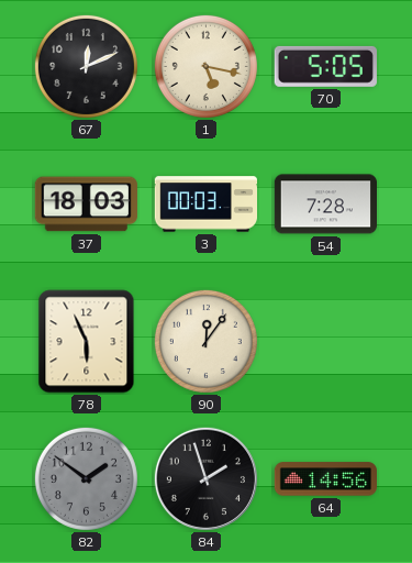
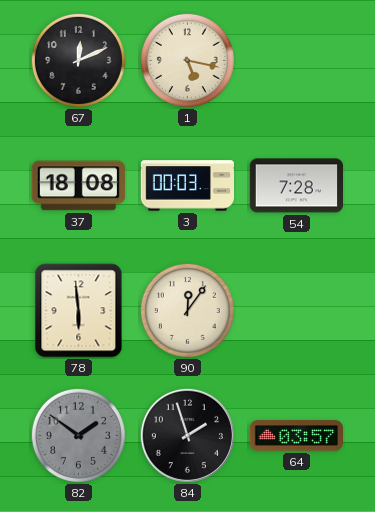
70: 5:05 -> none (325, 66)
37: 18:03 -> 18:08 (78, 186)
78: 5:56 -> 5:59 (79, 311)
64: 14:56 -> 03:57 (296, 436)
